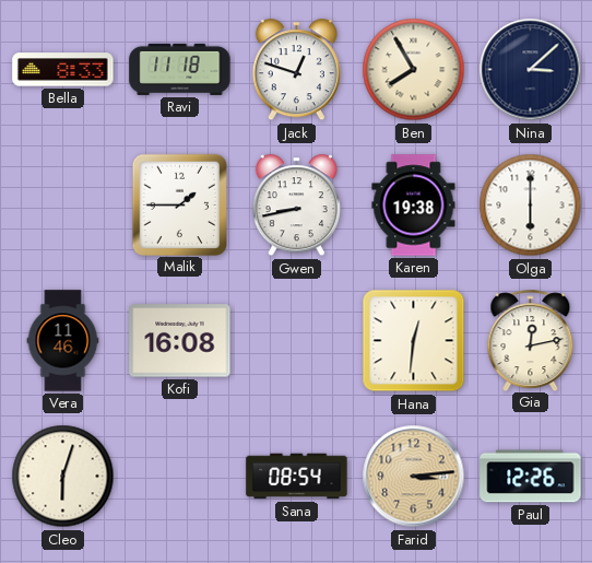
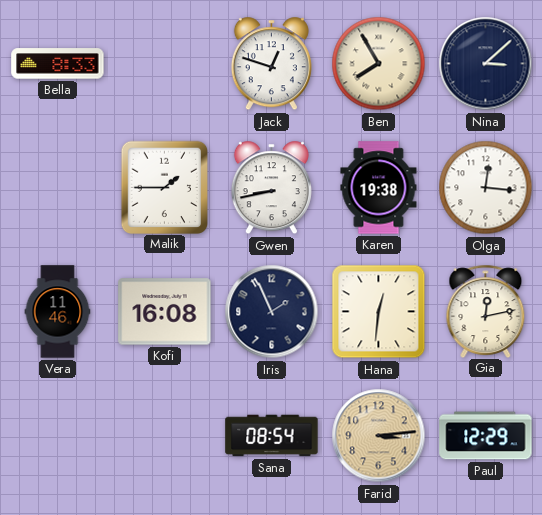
Ravi: 11:18 -> none (180, 69)
Olga: 6:00 -> 12:16 (486, 188)
Iris: none -> 1:56 (272, 312)
Cleo: 6:03 -> none (63, 477)
Paul: 12:26 -> 12:29 (486, 436)
